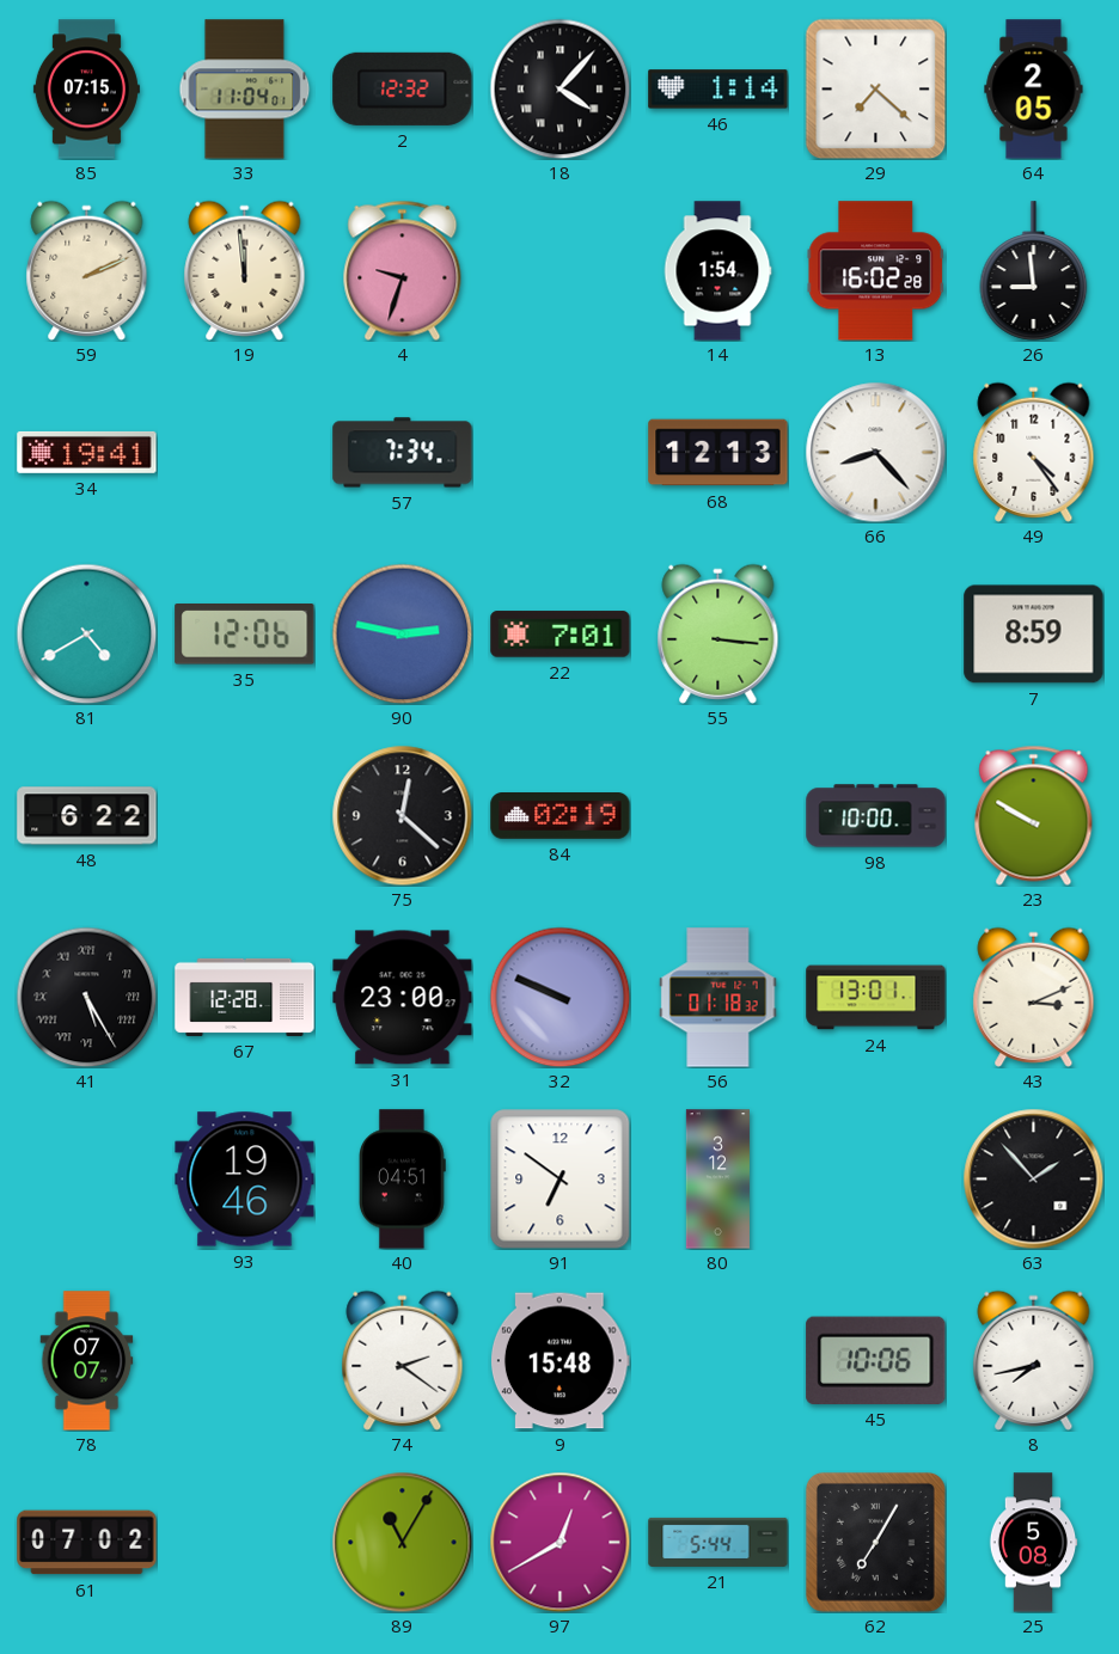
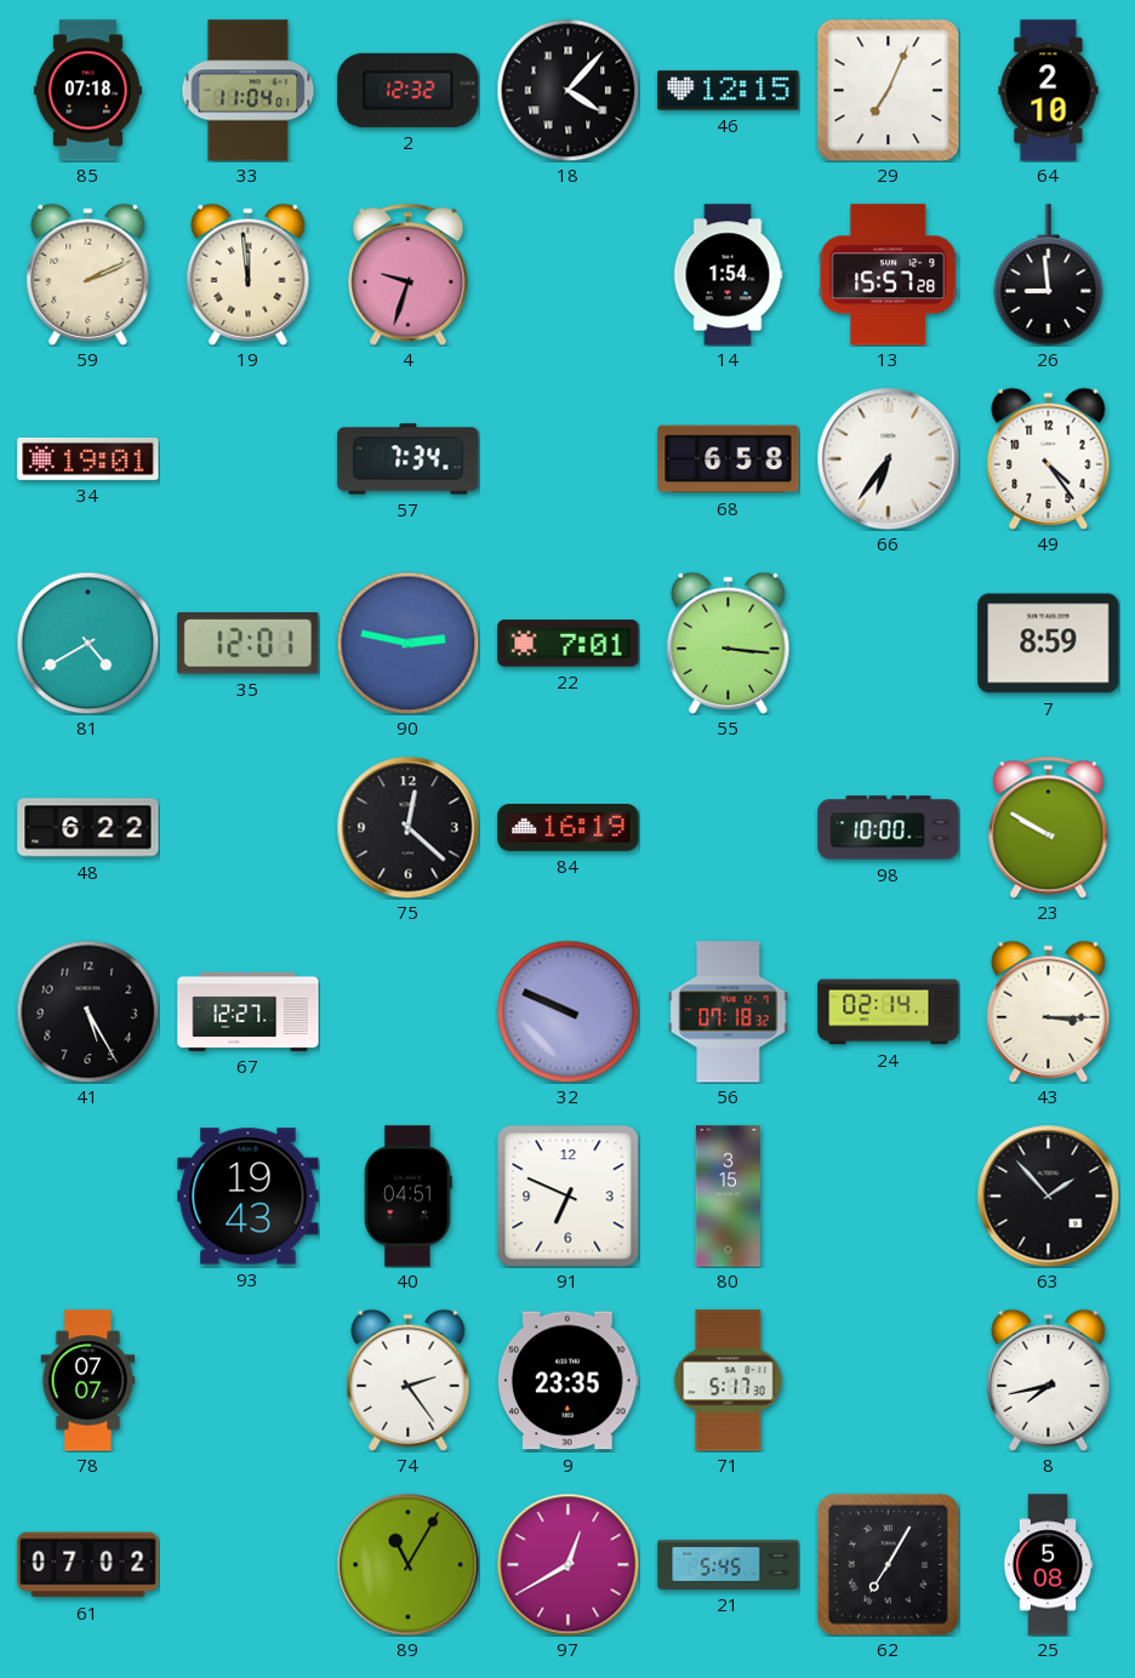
85: 07:15 -> 07:18 (87, 91)
46: 1:14 -> 12:15 (729, 91)
29: 7:22 -> 7:04 (888, 90)
64: 2:05 -> 2:10 (1049, 91)
13: 16:02 -> 15:57 (889, 275)
34: 19:41 -> 19:01 (89, 458)
68: 12:13 -> 6:58 (729, 460)
66: 8:23 -> 6:36 (888, 458)
35: 12:06 -> 12:01 (249, 644)
84: 02:19 -> 16:19 (569, 828)
41 numerals: Roman -> Arabic (87, 1011)
67: 12:28 -> 12:27 (249, 1011)
31: 23:00 -> none (403, 998)
56: 01:18 -> 07:18 (729, 1012)
24: 13:01 -> 02:14 (889, 1012)
43: 3:11 -> 3:15 (1049, 1011)
93: 19:46 -> 19:43 (249, 1197)
91: 6:51 -> 6:49 (567, 1195)
80: 3:12 -> 3:15 (728, 1197)
74: 2:21 -> 2:24 (409, 1380)
9: 15:48 -> 23:35 (567, 1381)
71: none -> 5:17 (729, 1381)
45: 10:06 -> none (876, 1360)
21: 5:44 -> 5:45 (729, 1564)
